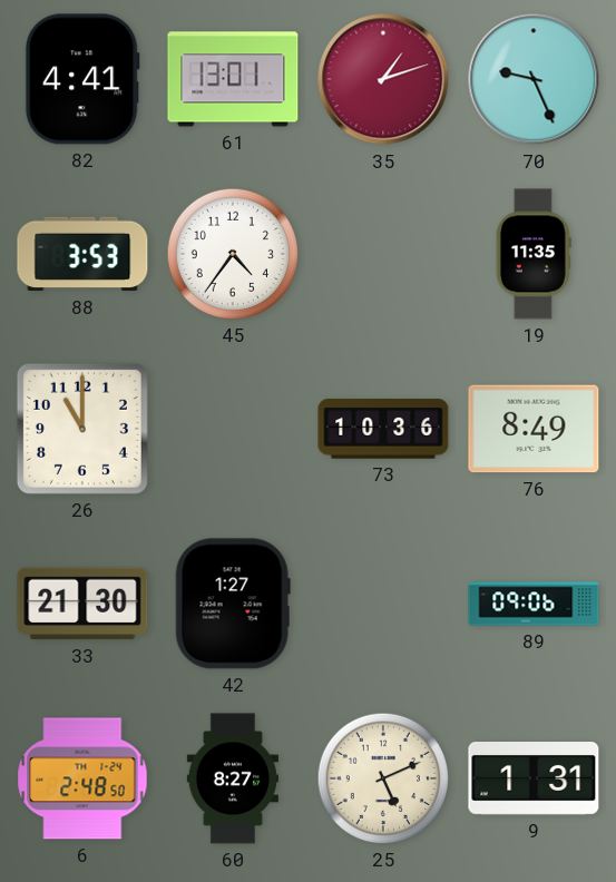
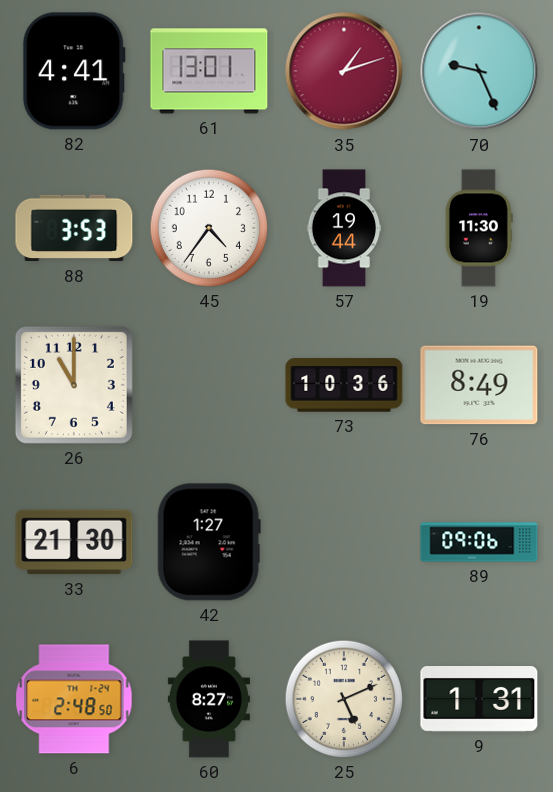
57: none -> 19:44 (344, 228)
19: 11:35 -> 11:30 (479, 228)
